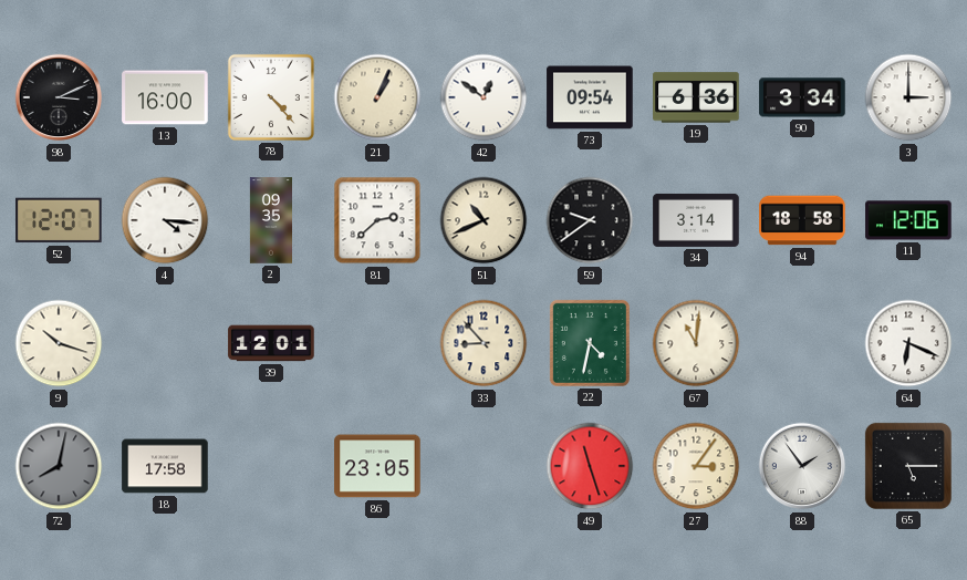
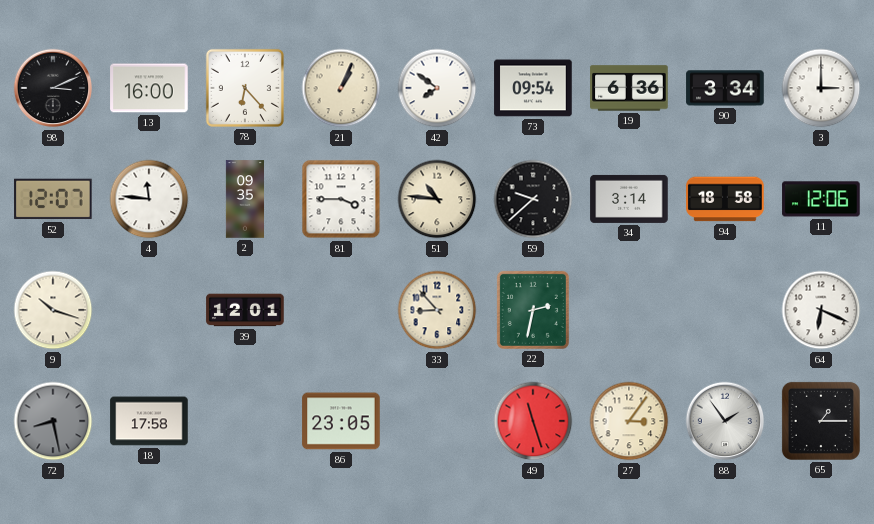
78: 4:23 -> 6:23 (245, 88)
42: 12:51 -> 7:51 (437, 88)
4: 4:16 -> 11:46 (149, 199)
81: 2:38 -> 3:45 (341, 199)
51: 10:41 -> 10:46 (437, 199)
59: 9:39 -> 9:38 (533, 199)
22: 4:32 -> 2:32 (533, 310)
67: 11:01 -> none (696, 343)
72: 8:02 -> 8:28 (53, 421)
65: 5:15 -> 1:15 (821, 421)
